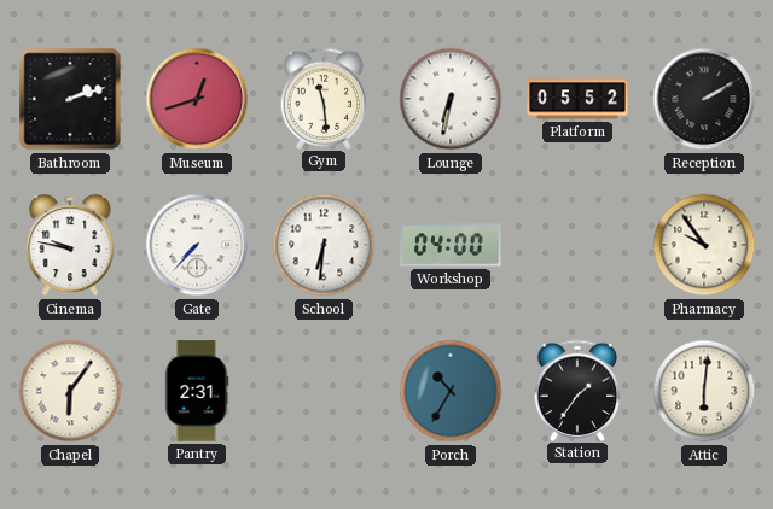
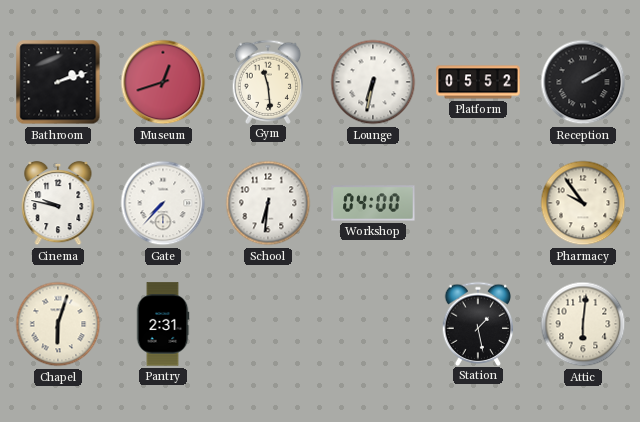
Chapel: 6:06 -> 6:03 (58, 324)
Porch: 10:35 -> none (451, 391)
Station: 1:36 -> 1:28 (478, 323)
